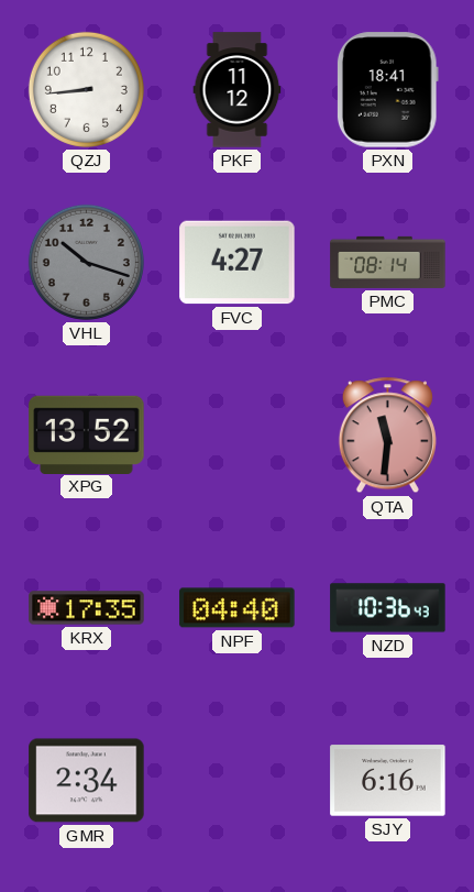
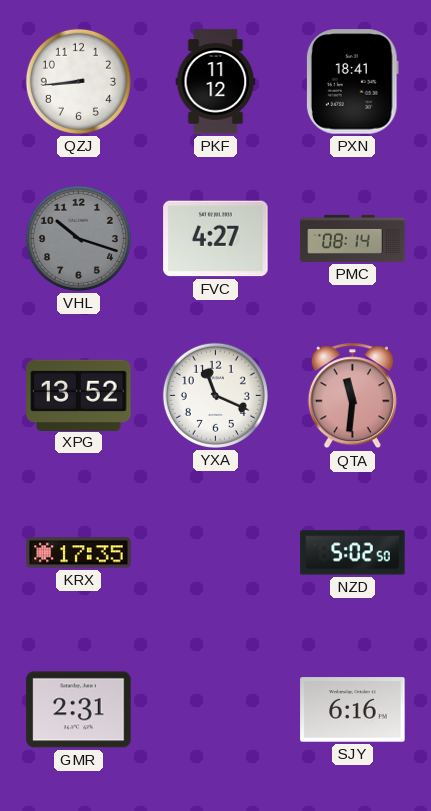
YXA: none -> 11:19 (215, 395)
NPF: 04:40 -> none (238, 608)
NZD: 10:36 -> 5:02 (353, 553)
GMR: 2:34 -> 2:31 (79, 710)
